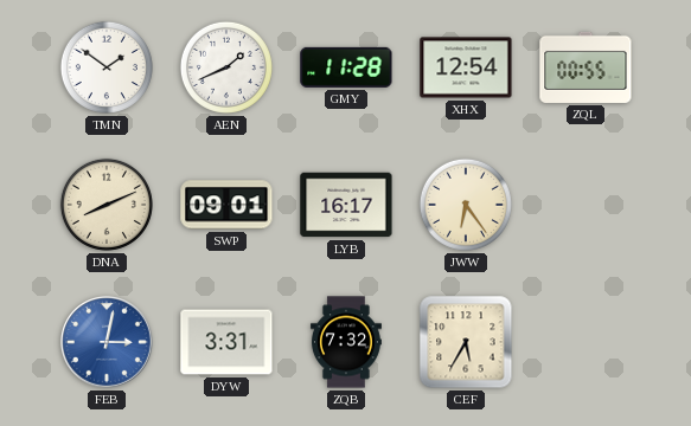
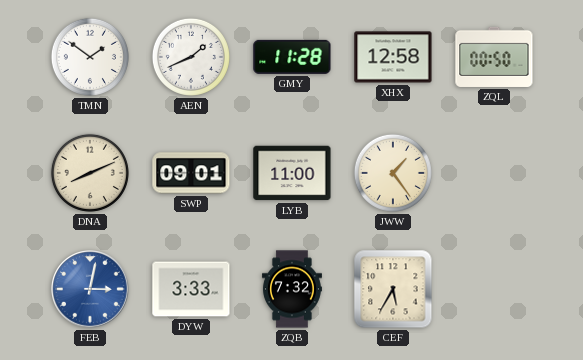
XHX: 12:54 -> 12:58 (393, 57)
ZQL: 00:55 -> 00:50 (494, 57)
LYB: 16:17 -> 11:00 (292, 173)
JWW: 6:24 -> 1:24 (393, 173)
DYW: 3:31 -> 3:33 (191, 289)
